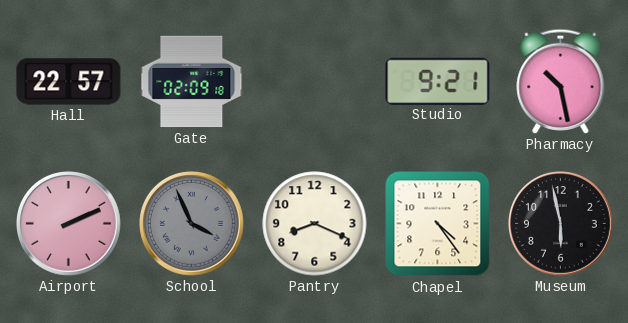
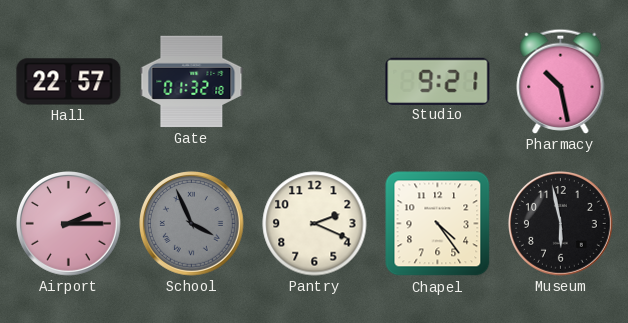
Gate: 02:09 -> 01:32 (192, 82)
Airport: 2:11 -> 2:15 (69, 224)
Pantry: 8:19 -> 2:19 (315, 224)
